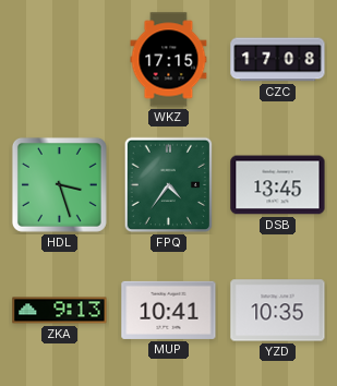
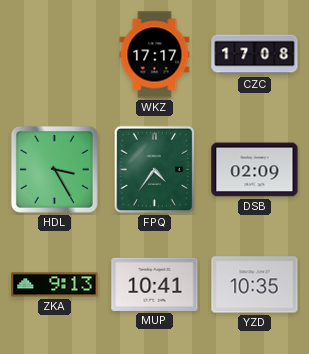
WKZ: 17:15 -> 17:17 (155, 55)
HDL: 3:27 -> 3:25 (54, 169)
DSB: 13:45 -> 02:09 (255, 170)
